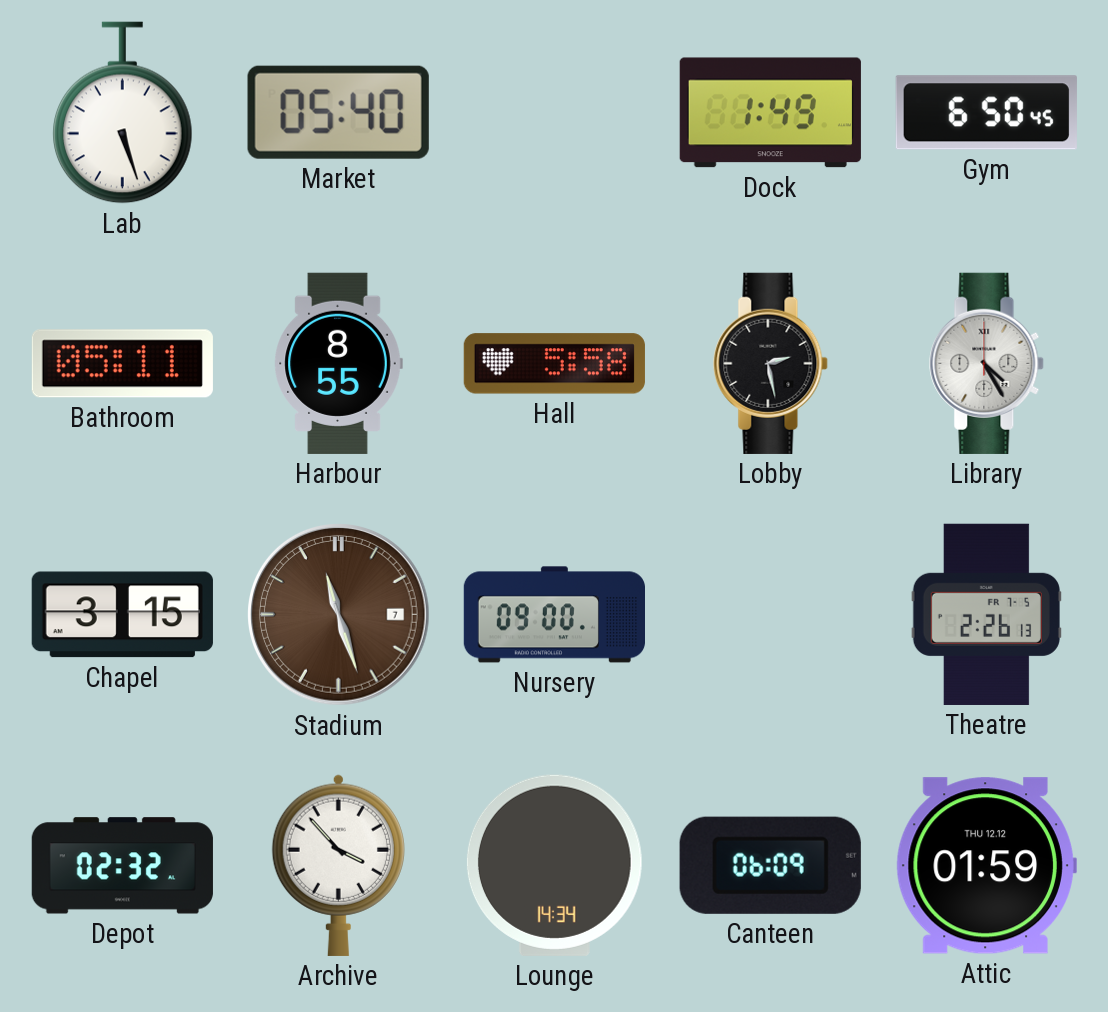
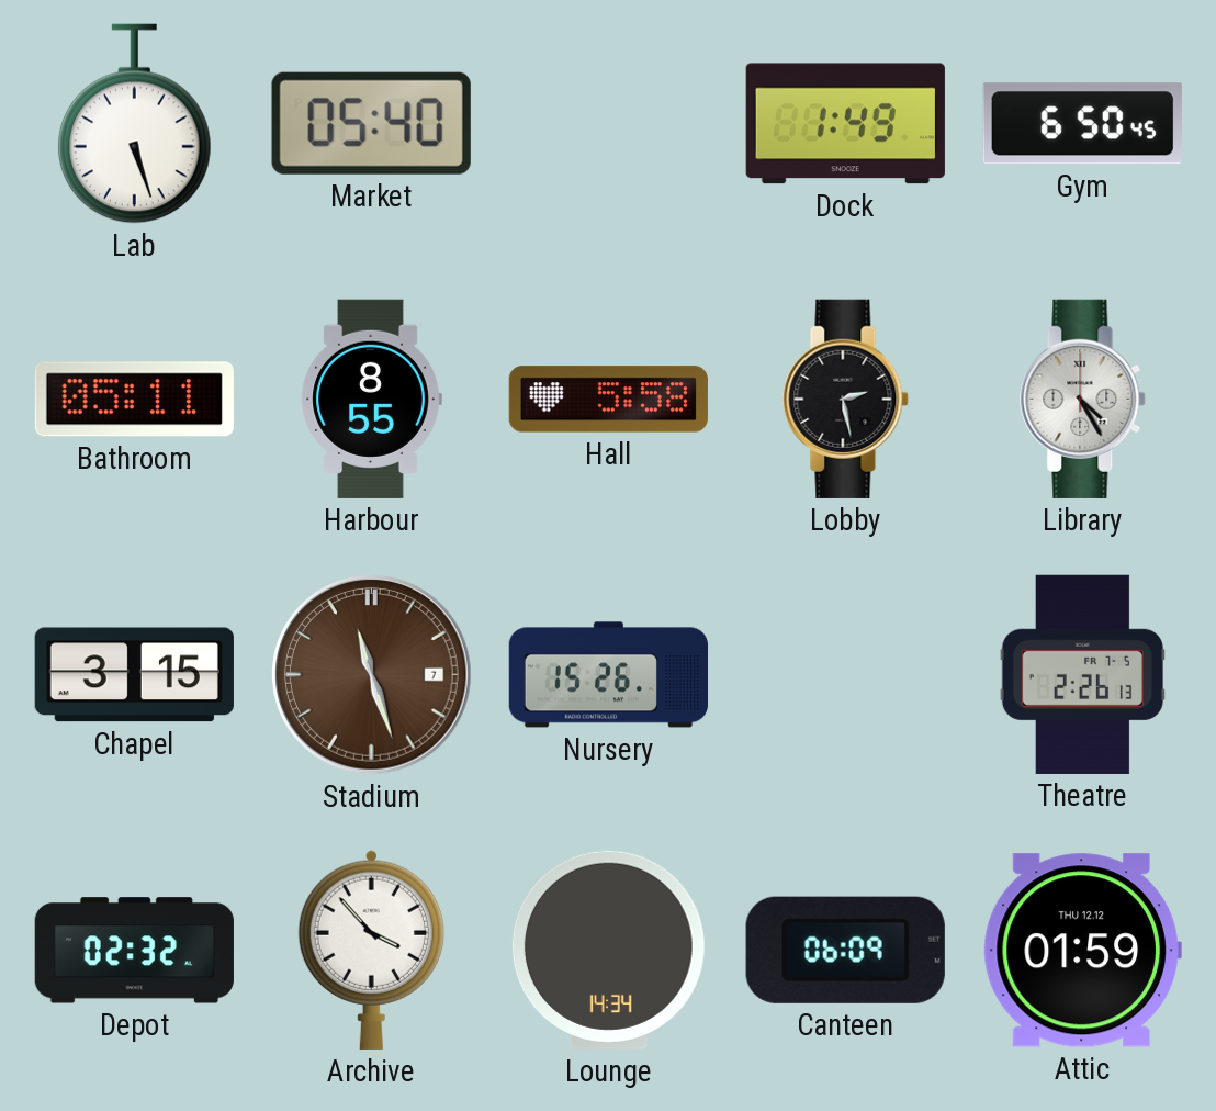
Nursery: 09:00 -> 15:26 (608, 675)
